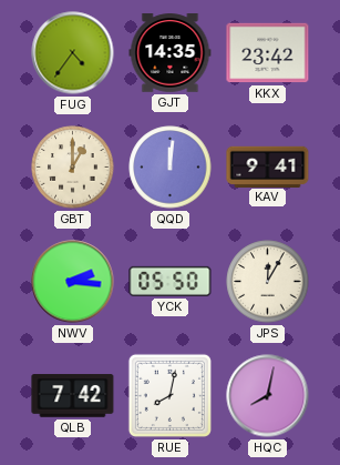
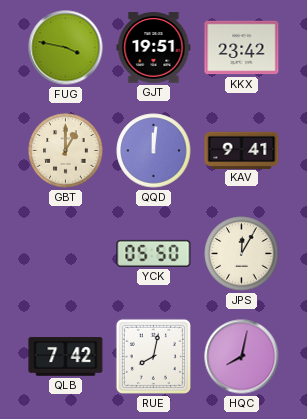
FUG: 4:36 -> 3:47 (66, 48)
GJT: 14:35 -> 19:51 (154, 48)
NWV: 2:16 -> none (73, 282)
